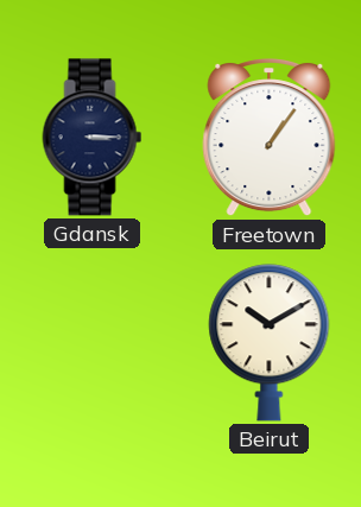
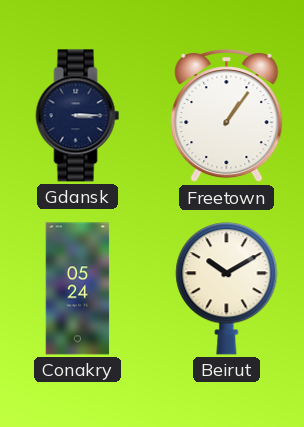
Conakry: none -> 05:24 (78, 289)
